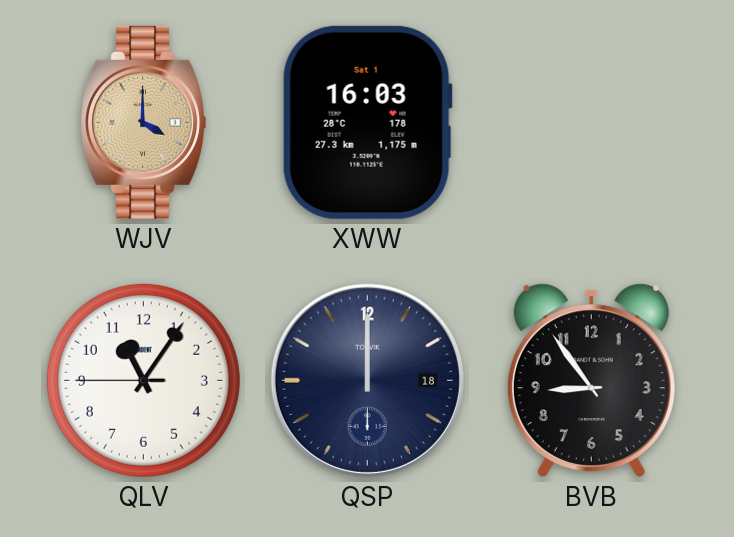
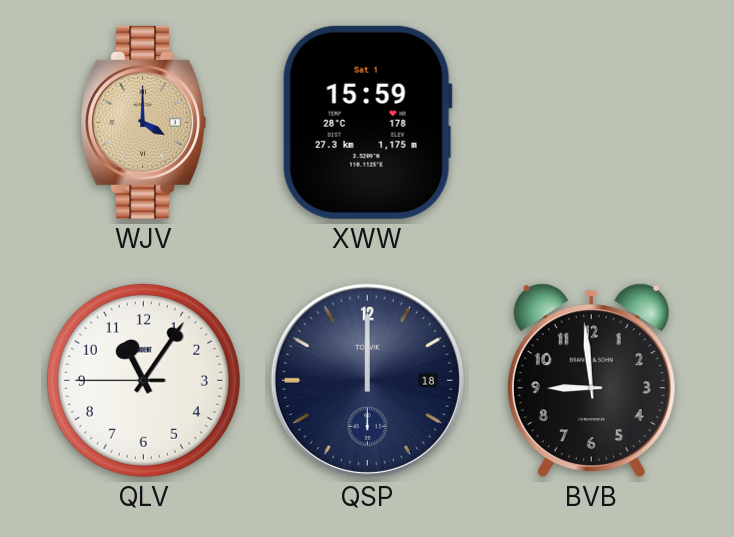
XWW: 16:03 -> 15:59 (367, 122)
BVB: 8:54 -> 8:59 (591, 380)
